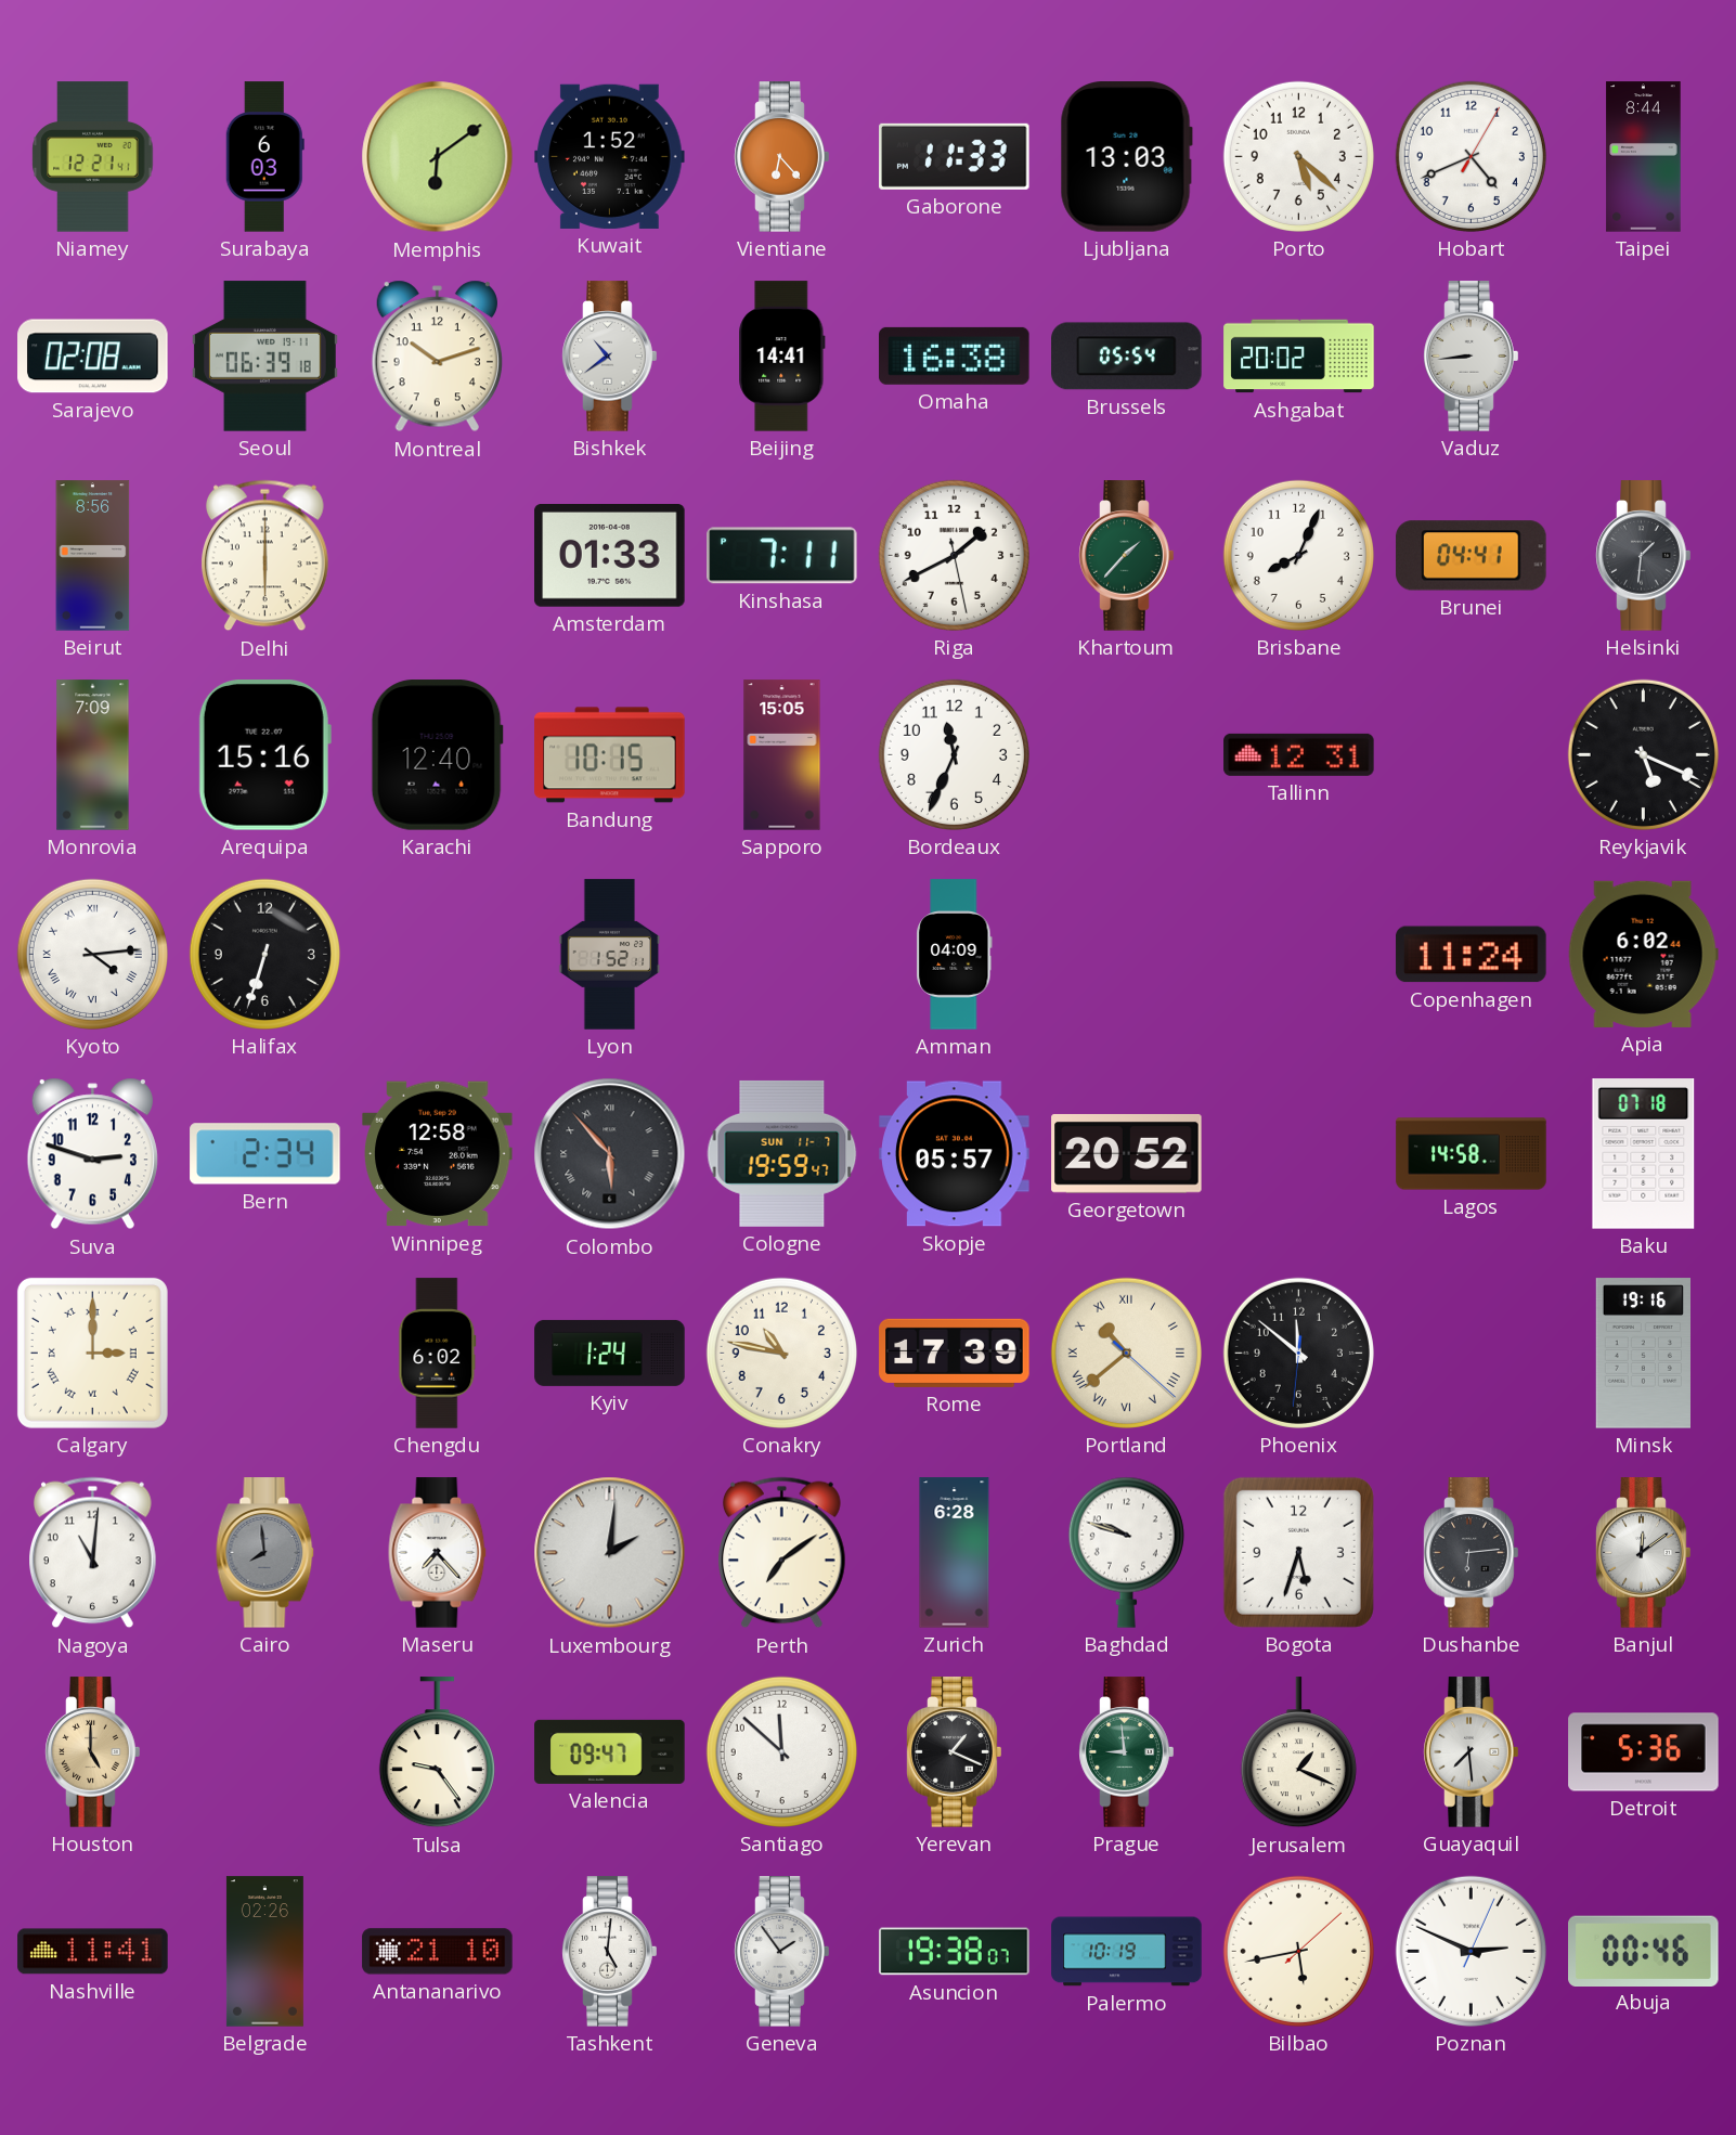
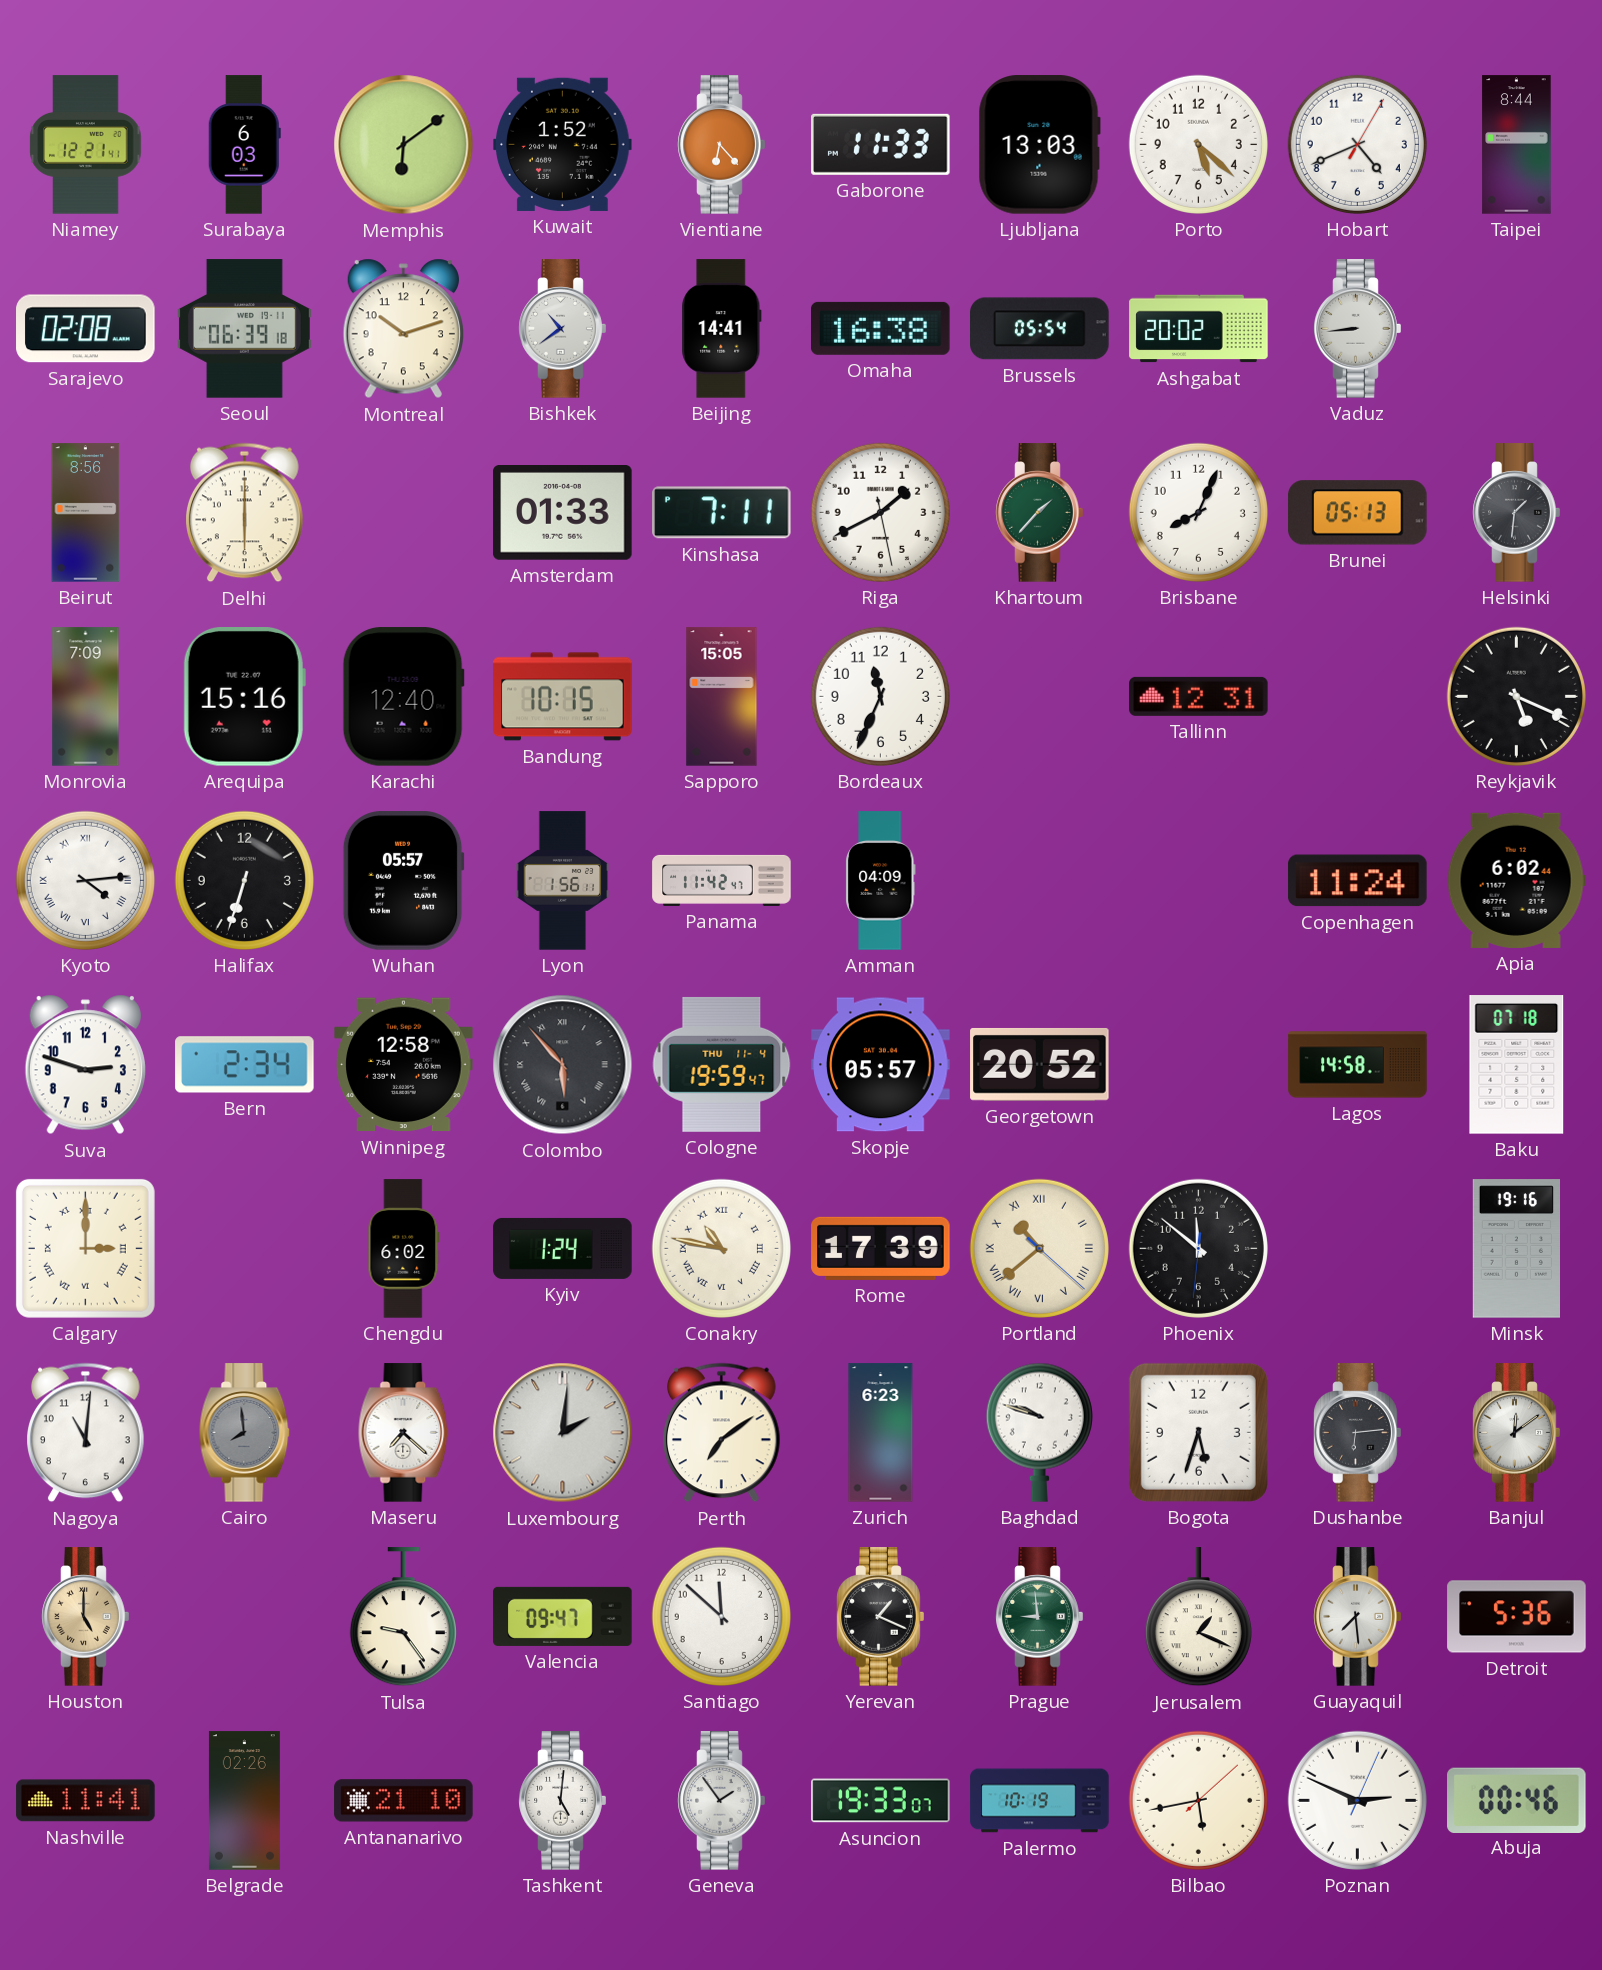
Brunei: 04:41 -> 05:13 (1358, 513)
Wuhan: none -> 05:57 (403, 881)
Lyon: 1:52 -> 1:56 (563, 881)
Panama: none -> 11:42 (722, 880)
Cologne date: SUN 11-7 -> THU 11-4 (722, 1064)
Conakry numerals: Arabic -> Roman (721, 1248)
Maseru: 7:23 -> 7:22 (404, 1433)
Zurich: 6:28 -> 6:23 (881, 1433)
Asuncion: 19:38 -> 19:33 (881, 1801)
